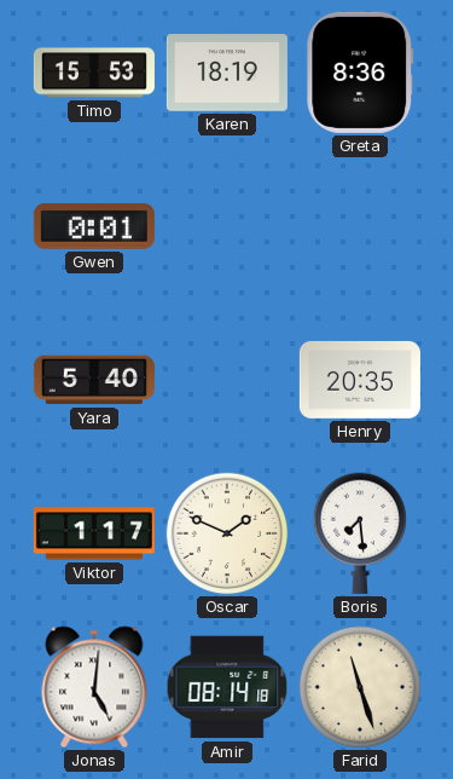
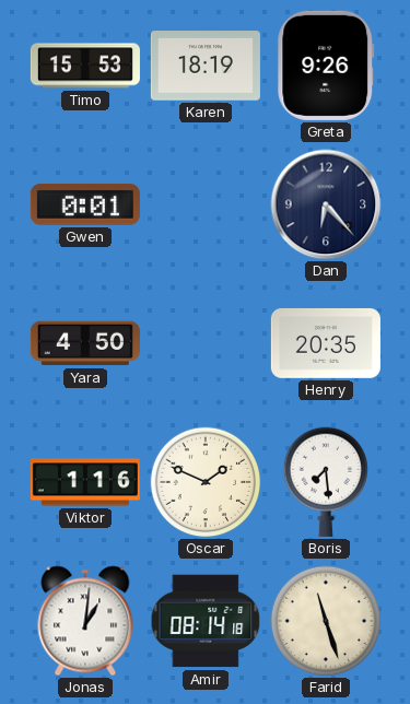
Greta: 8:36 -> 9:26 (326, 66)
Dan: none -> 6:23 (326, 204)
Yara: 5:40 -> 4:50 (85, 343)
Viktor: 1:17 -> 1:16 (85, 482)
Jonas: 5:01 -> 1:01 (85, 621)
